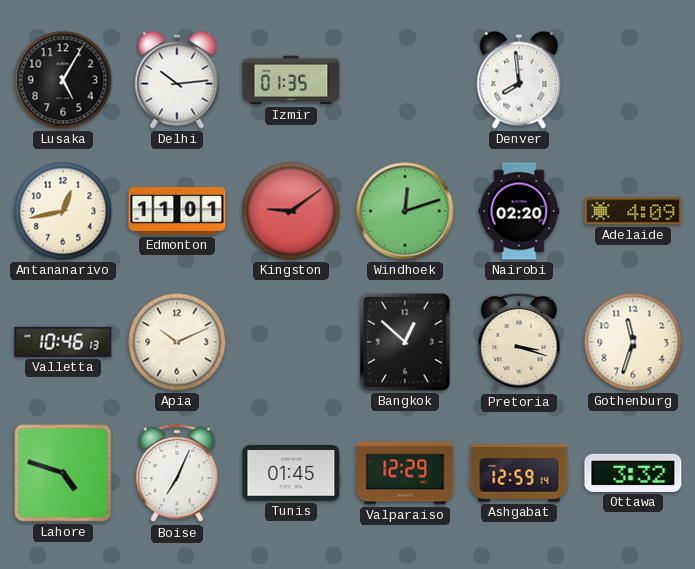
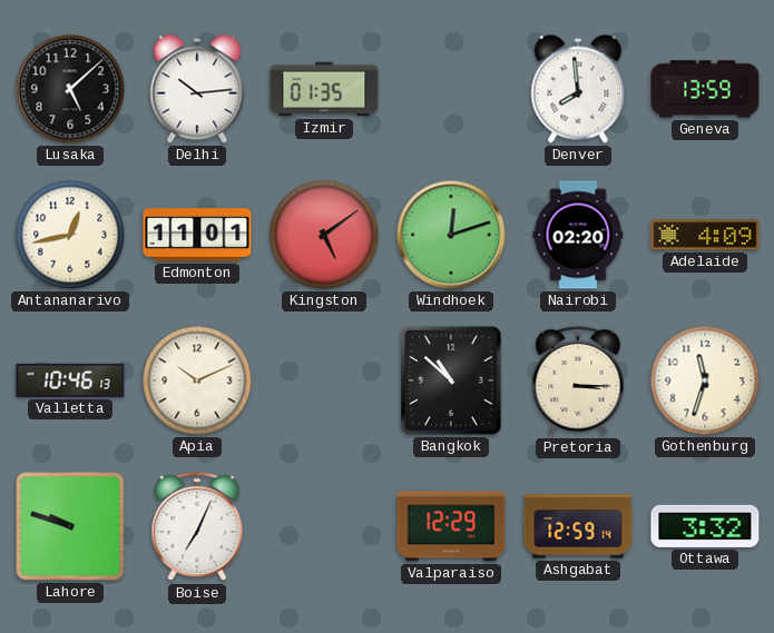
Lusaka: 5:05 -> 5:08 (70, 89)
Geneva: none -> 13:59 (705, 89)
Kingston: 9:09 -> 5:09 (324, 235)
Bangkok: 12:52 -> 10:52 (451, 380)
Pretoria: 3:18 -> 3:15 (578, 380)
Lahore: 4:48 -> 9:48 (70, 526)
Tunis: 01:45 -> none (291, 473)
